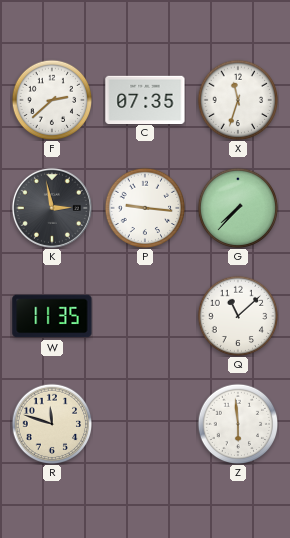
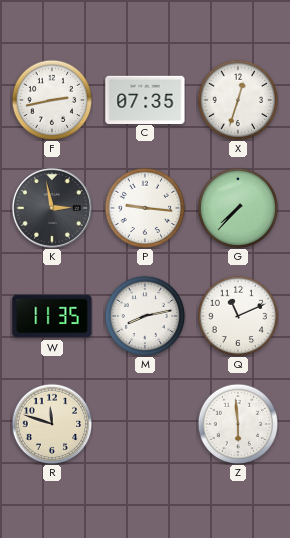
F: 2:38 -> 2:43 (52, 100)
X: 11:33 -> 12:33 (238, 100)
M: none -> 8:13 (145, 316)
Q: 11:08 -> 11:11 (238, 316)
